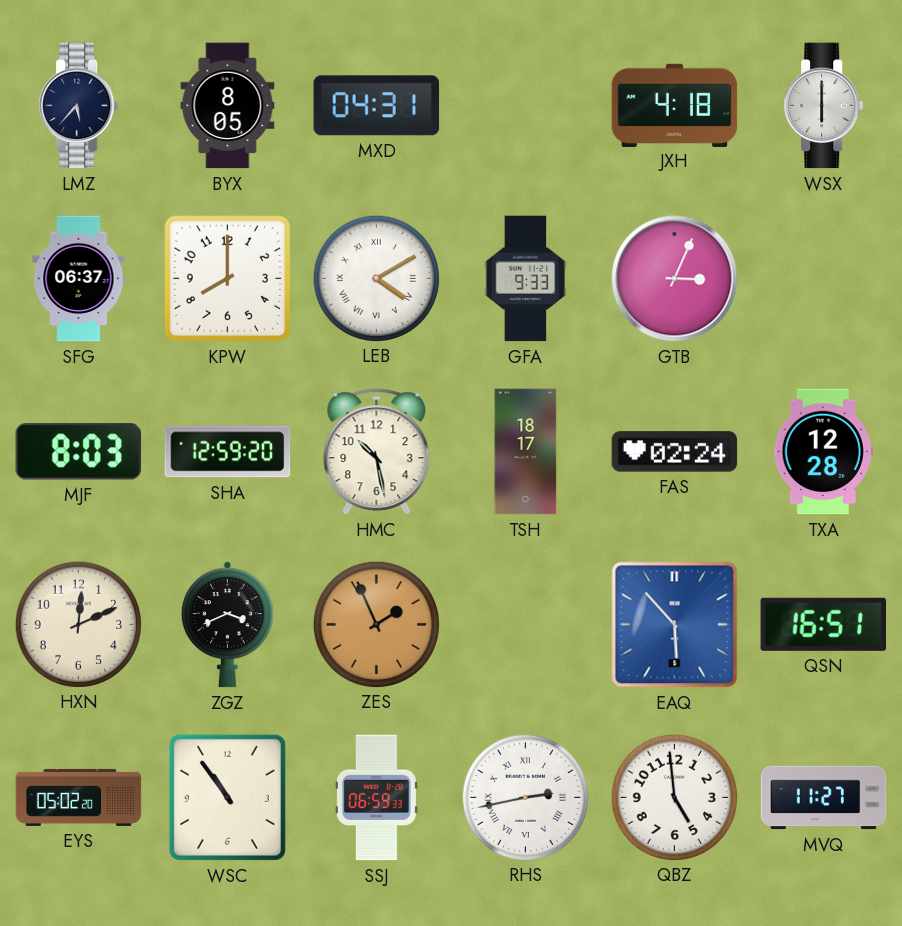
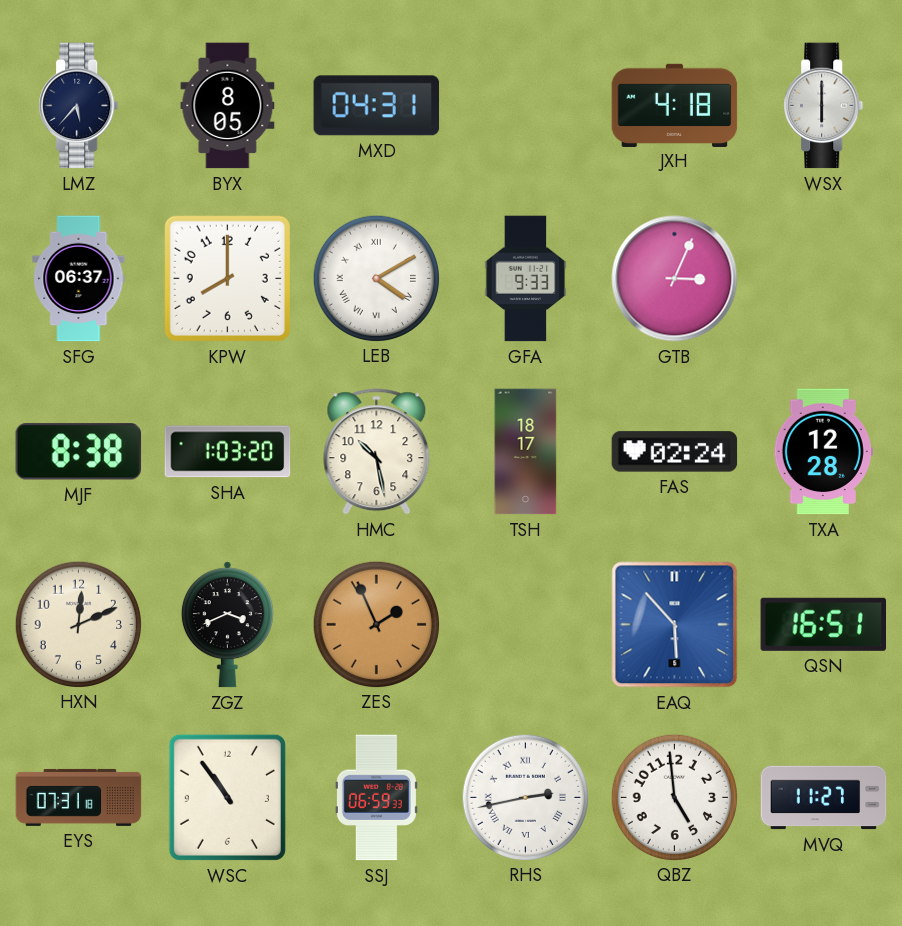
MJF: 8:03 -> 8:38 (79, 452)
SHA: 12:59 -> 1:03 (228, 452)
EYS: 05:02 -> 07:31 (79, 797)
